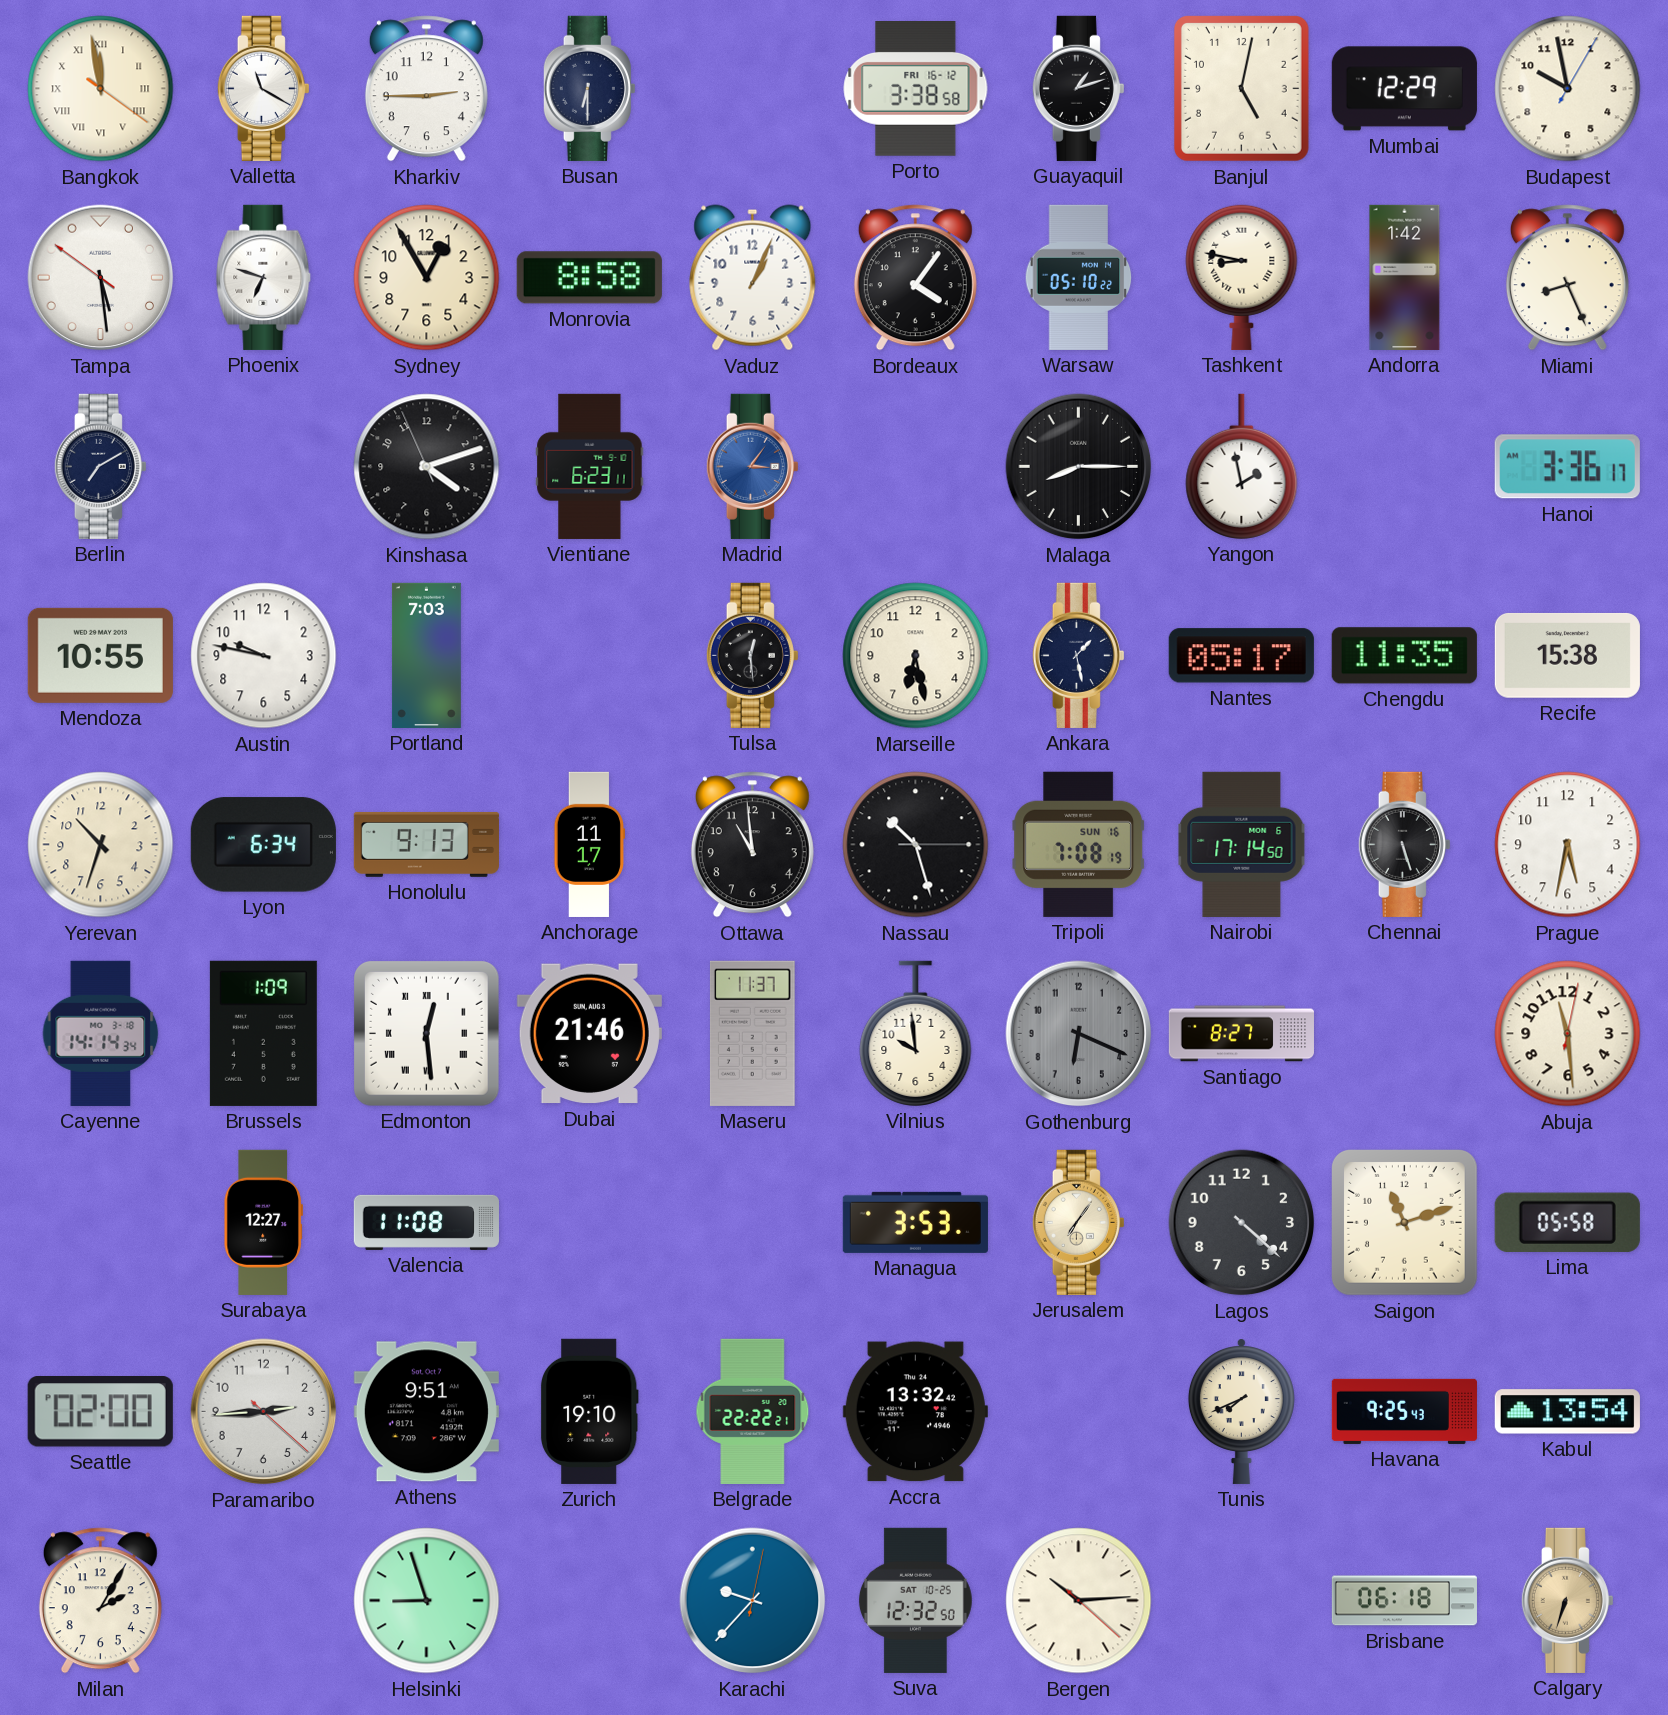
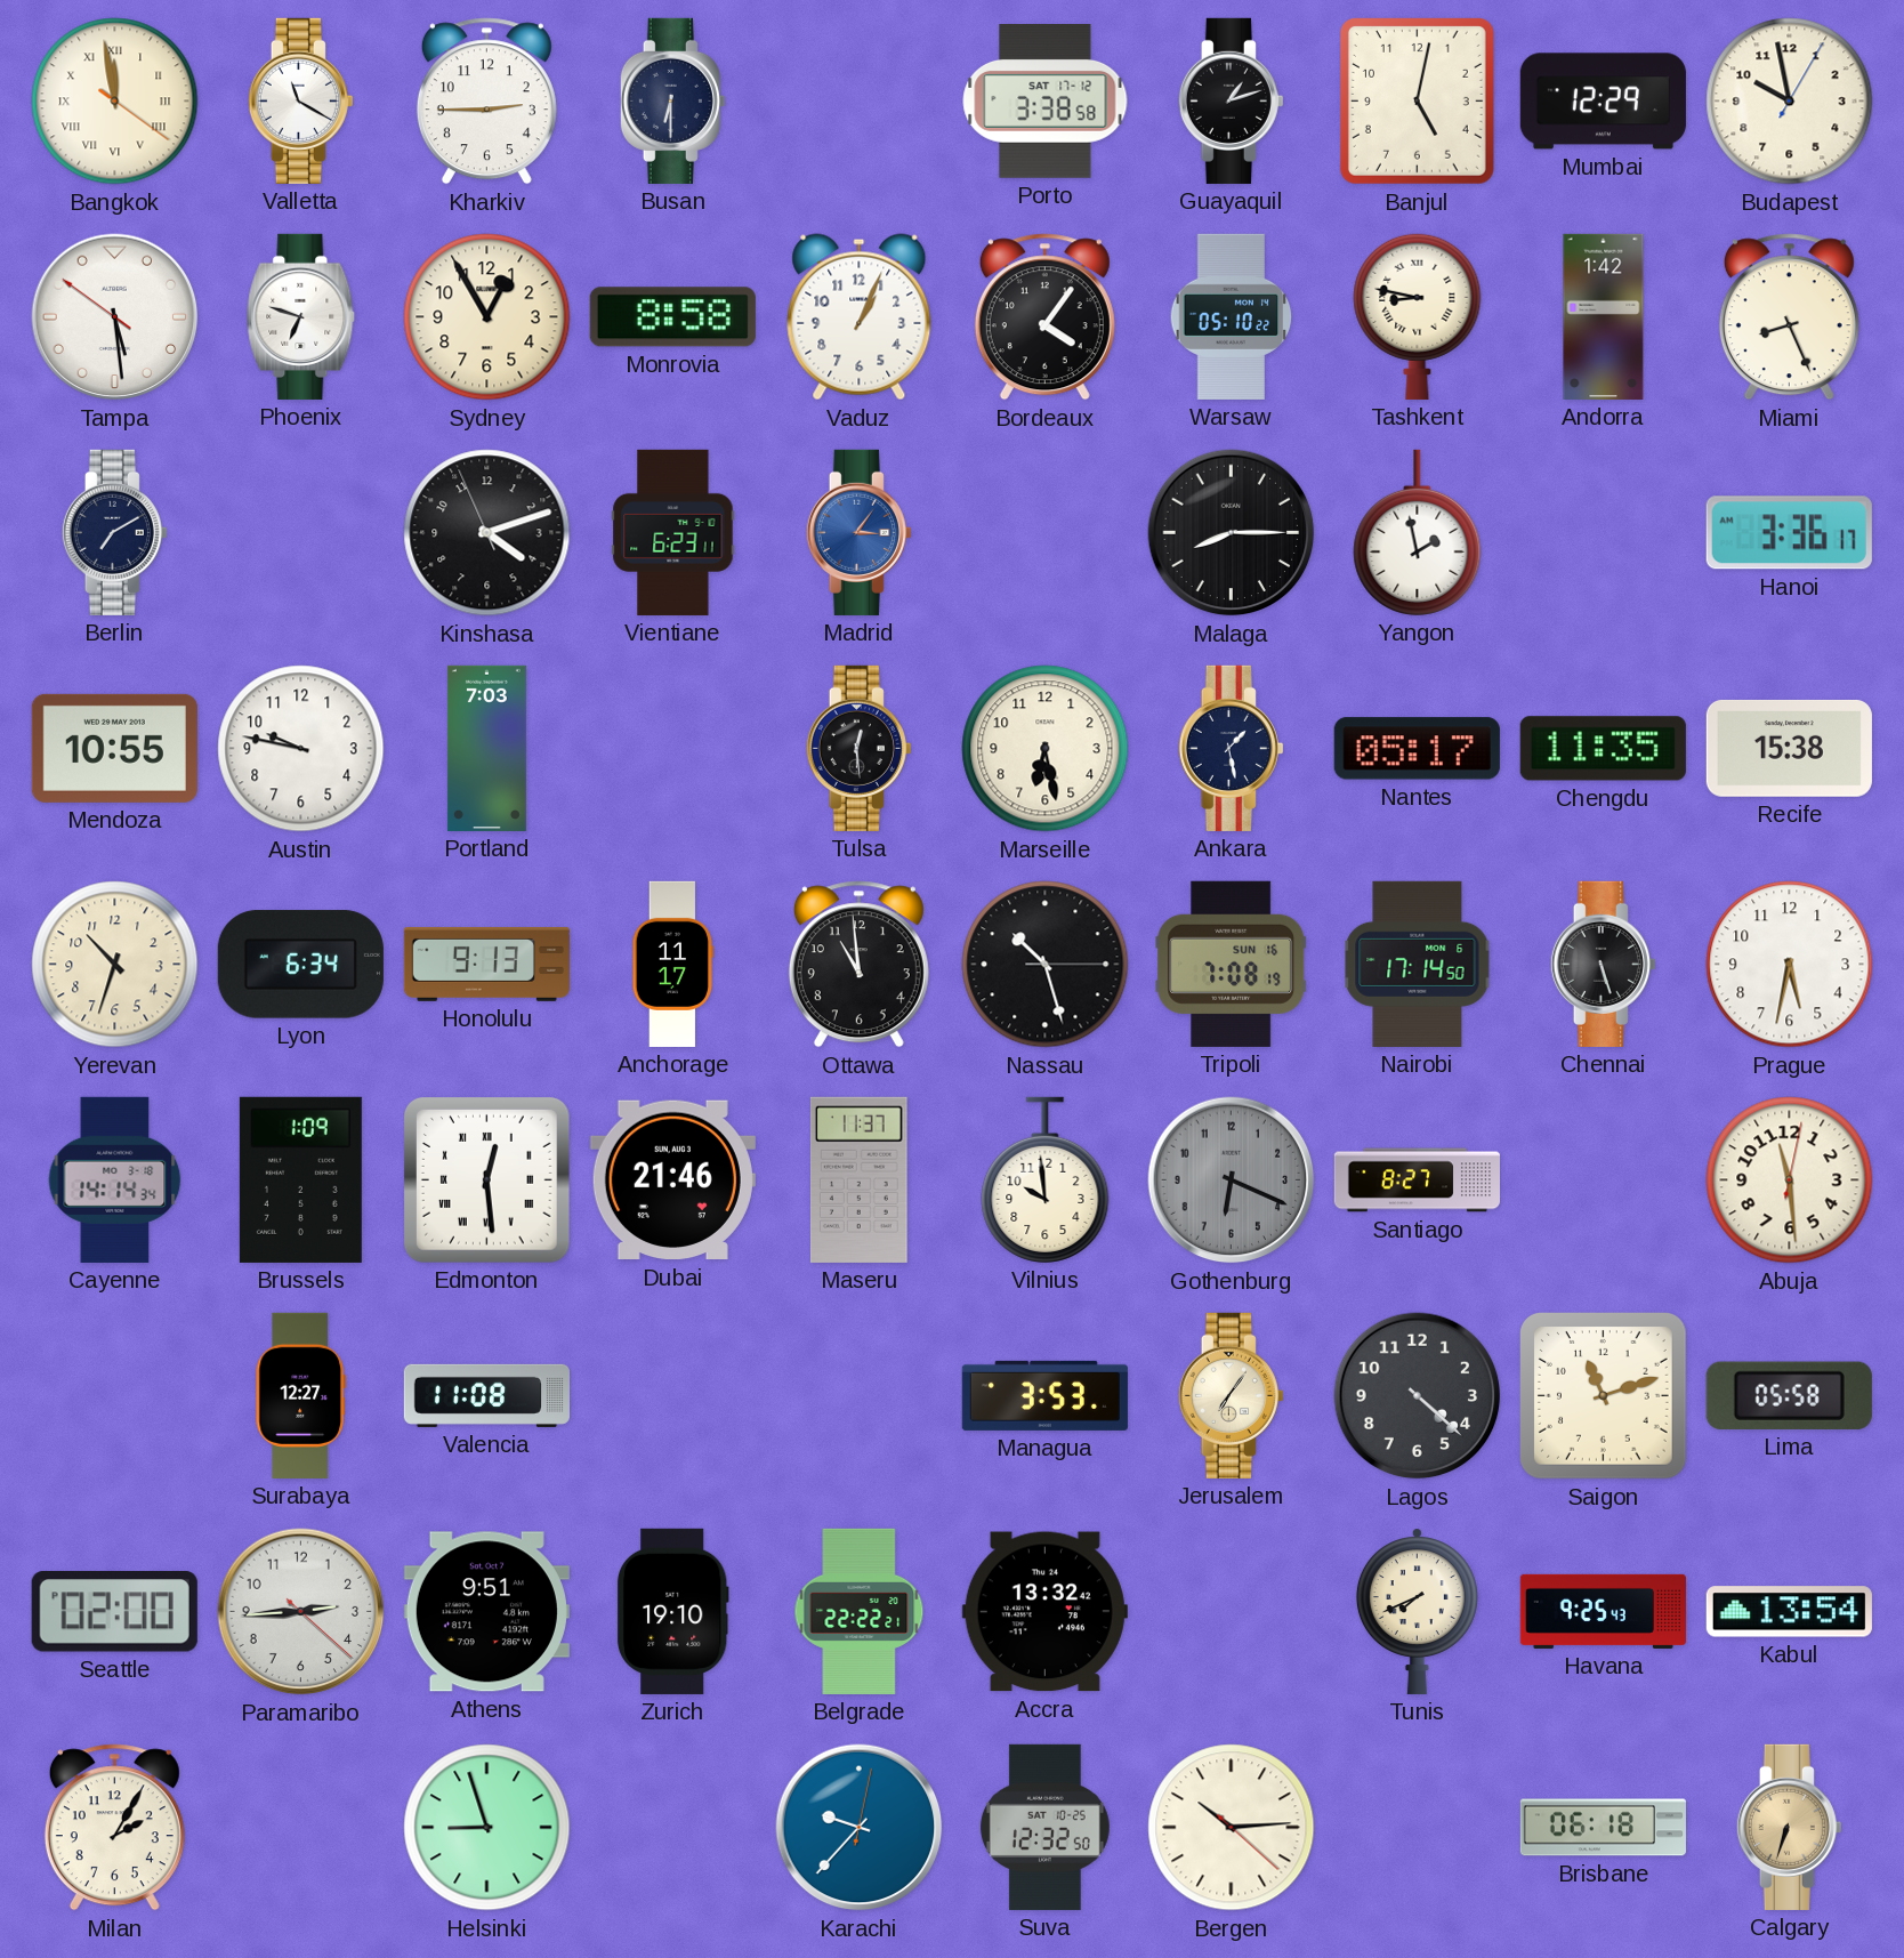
Porto date: FRI 16-12 -> SAT 17-12 (1046, 102)
